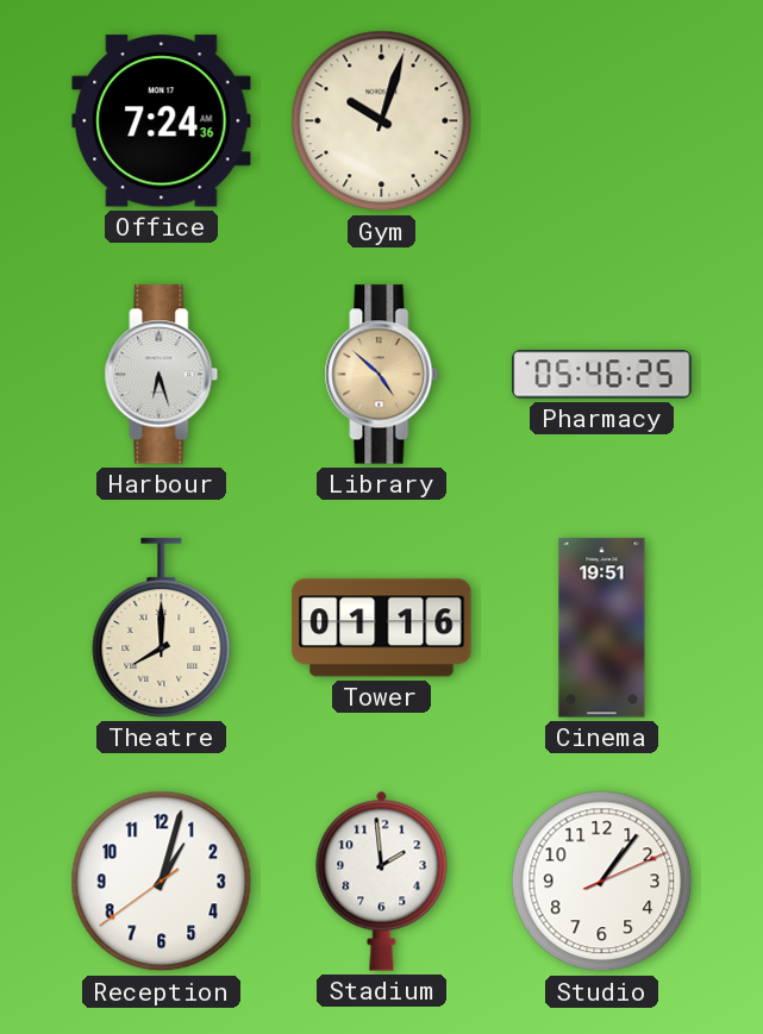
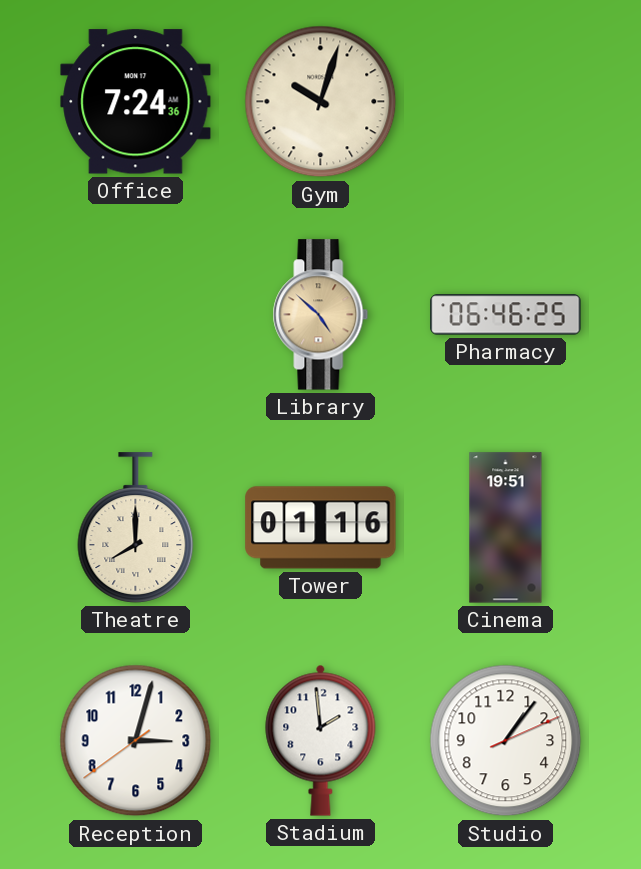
Harbour: 6:27 -> none (162, 375)
Pharmacy: 05:46 -> 06:46 (506, 315)
Reception: 1:02 -> 3:02 (136, 741)
